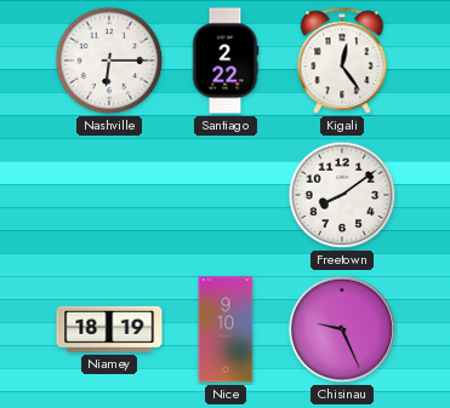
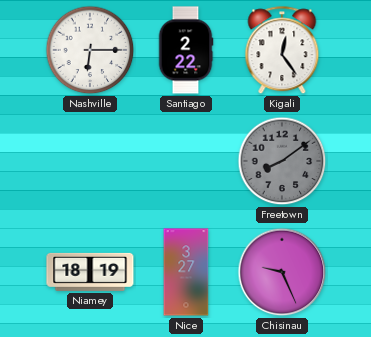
Freetown dial: white -> grey (282, 161)
Nice: 9:10 -> 3:27 (186, 272)
